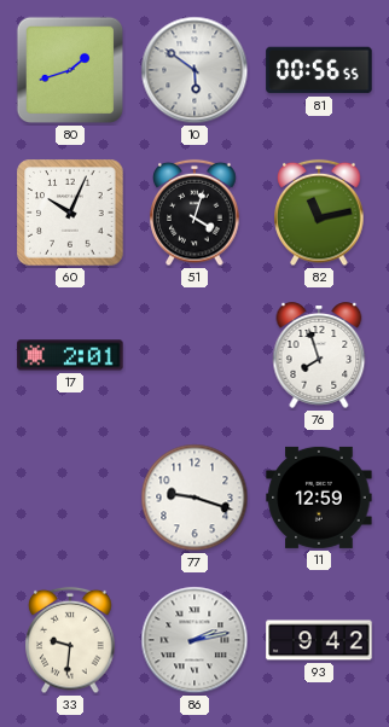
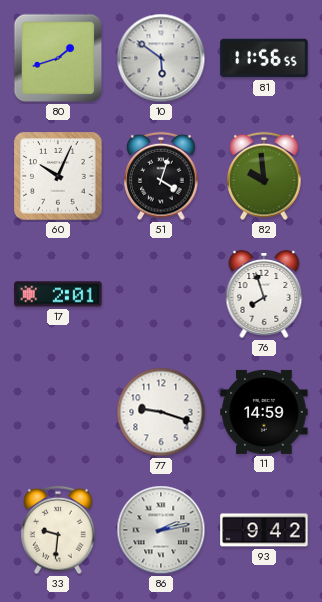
81: 00:56 -> 11:56 (264, 58)
82: 11:13 -> 9:59 (264, 176)
11: 12:59 -> 14:59 (264, 412)
